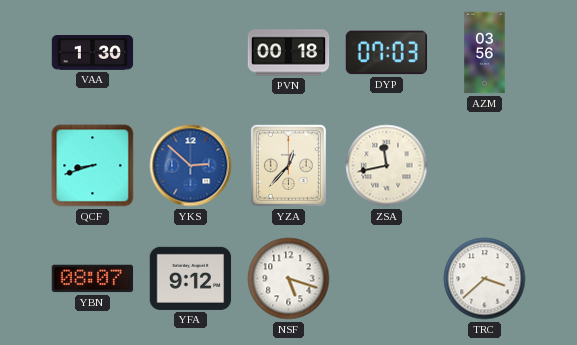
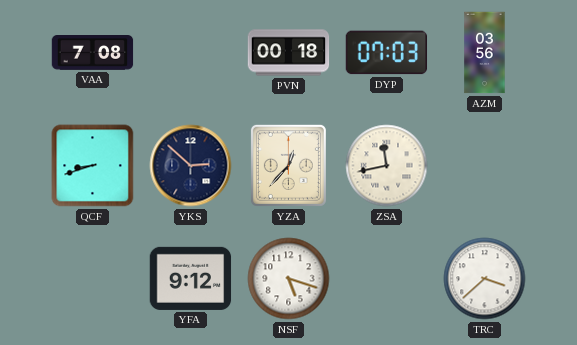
VAA: 1:30 -> 7:08 (93, 53)
YKS dial: blue -> navy (191, 166)
YBN: 08:07 -> none (93, 279)
